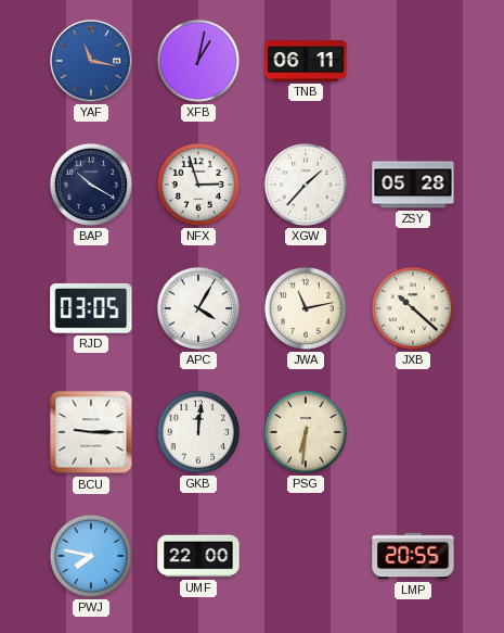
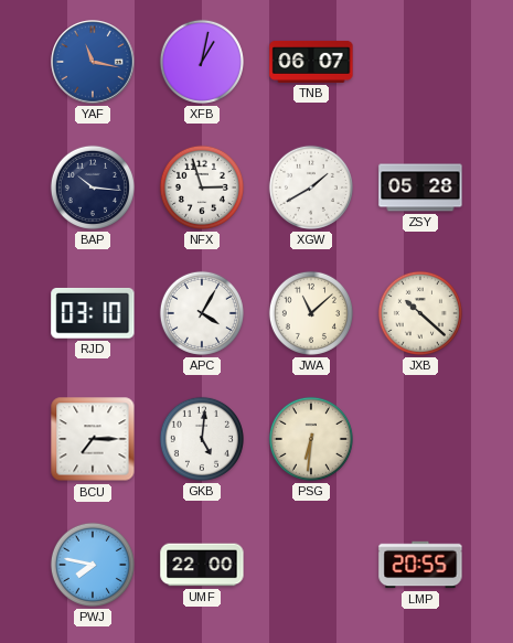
TNB: 06:11 -> 06:07 (311, 62)
BAP: 10:20 -> 10:16 (93, 187)
XGW: 1:37 -> 1:40 (311, 187)
RJD: 03:05 -> 03:10 (93, 313)
JWA: 11:13 -> 11:08 (311, 313)
BCU: 9:15 -> 7:15 (93, 439)
GKB: 12:01 -> 5:01 (202, 439)
